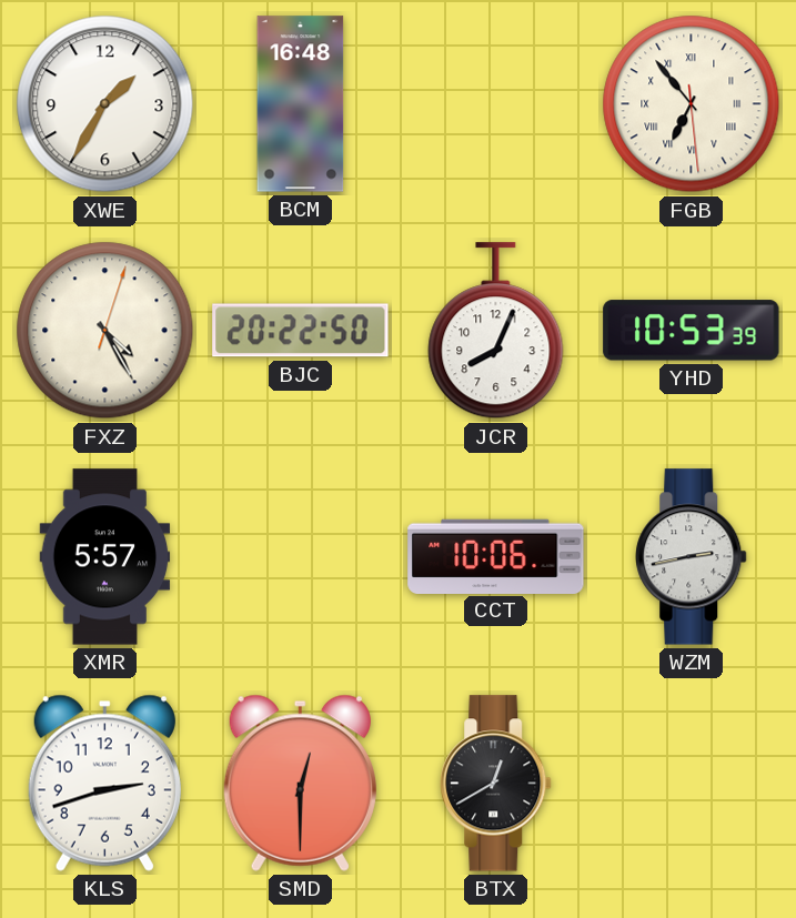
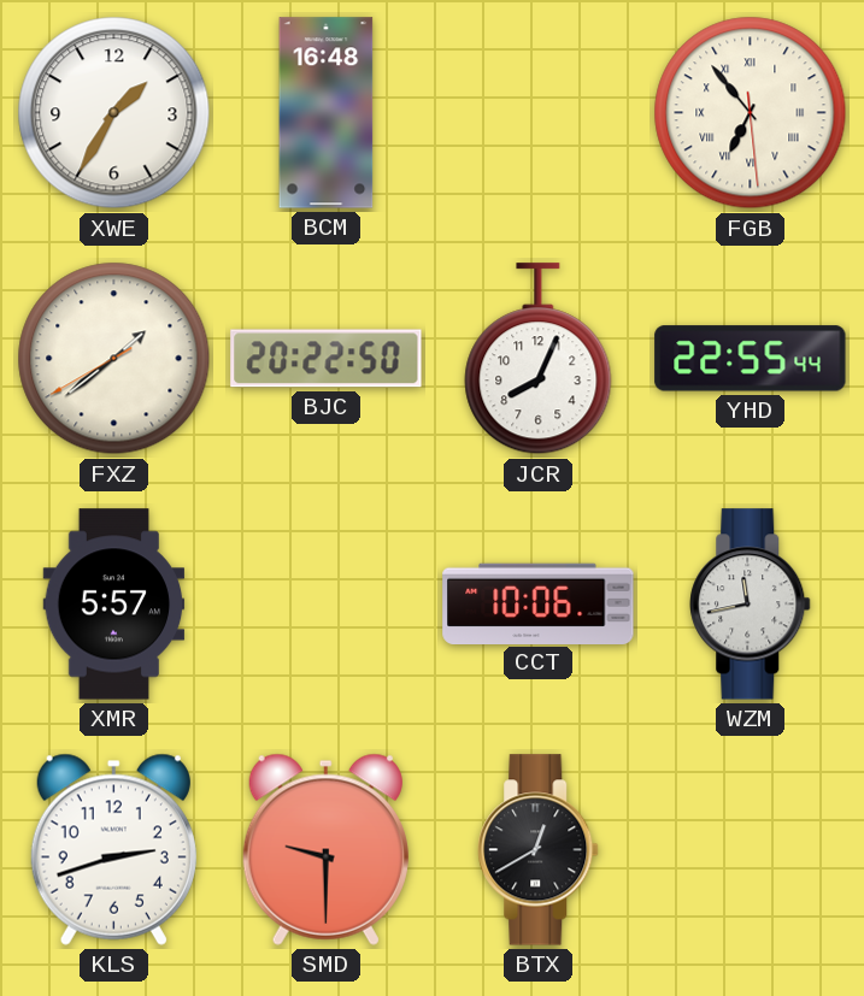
FXZ: 4:25 -> 1:38 (114, 359)
YHD: 10:53 -> 22:55 (751, 359)
WZM: 2:43 -> 11:43 (751, 605)
SMD: 12:30 -> 9:30 (325, 849)
